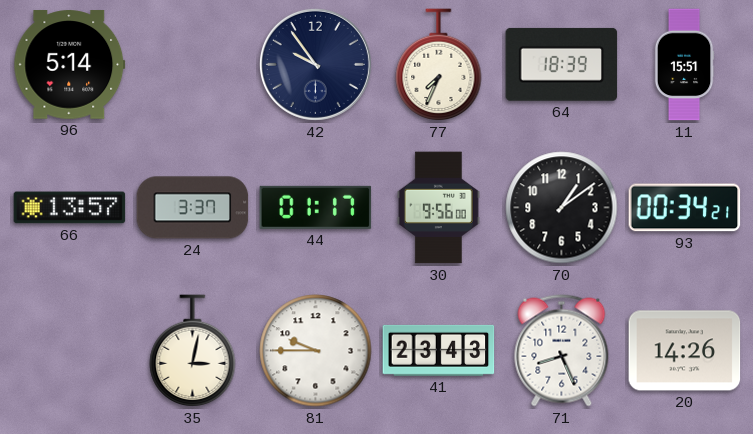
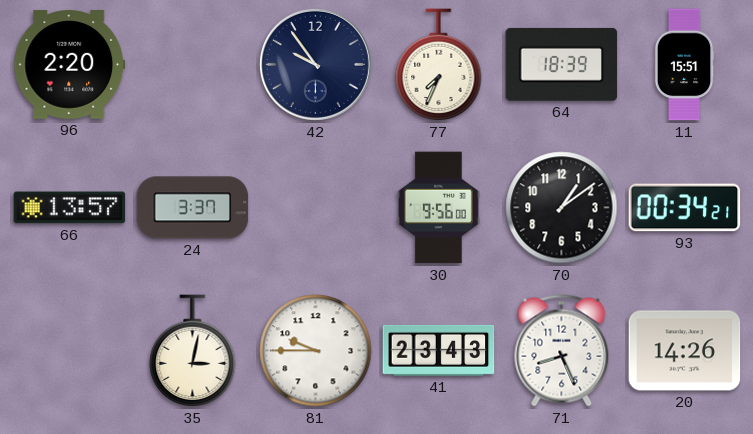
96: 5:14 -> 2:20 (70, 65)
44: 01:17 -> none (316, 207)
